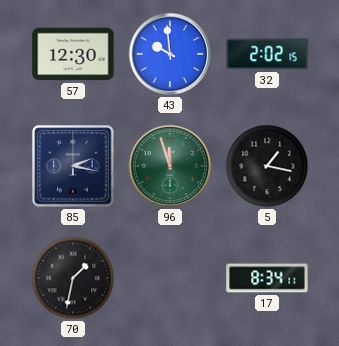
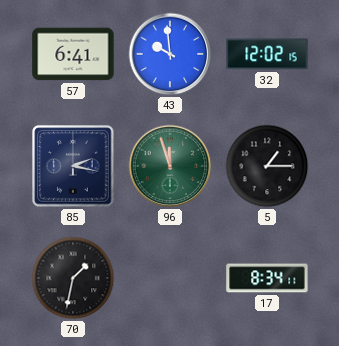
57: 12:30 -> 6:41 (73, 54)
32: 2:02 -> 12:02 (267, 54)
5: 1:17 -> 1:15 (267, 166)
